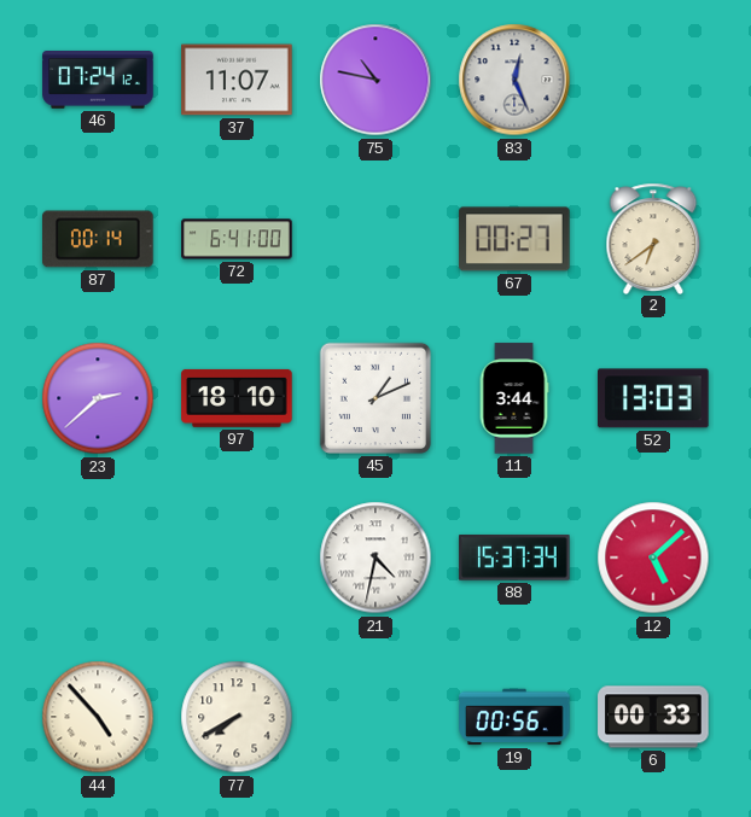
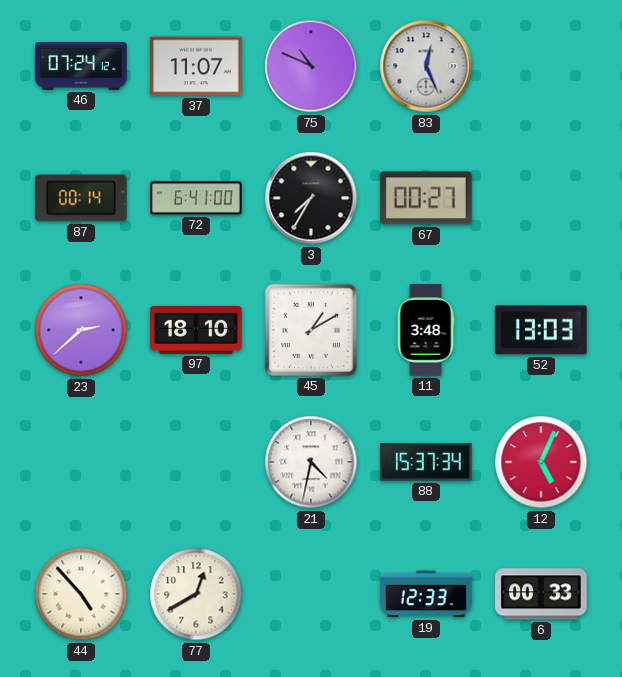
75: 10:47 -> 10:49 (311, 66)
3: none -> 7:35 (311, 198)
2: 6:39 -> none (653, 238)
45: 1:11 -> 1:10 (311, 330)
11: 3:44 -> 3:48 (426, 330)
12: 5:08 -> 5:04 (541, 462)
77: 7:40 -> 12:40 (196, 594)
19: 00:56 -> 12:33 (426, 594)
